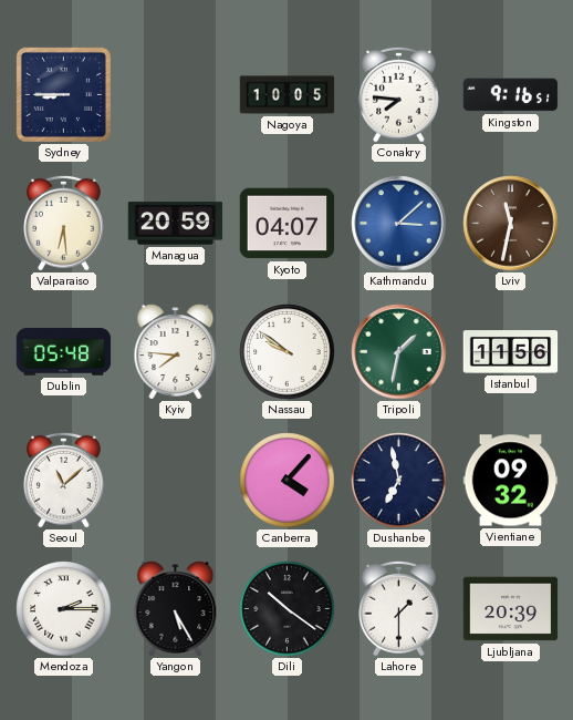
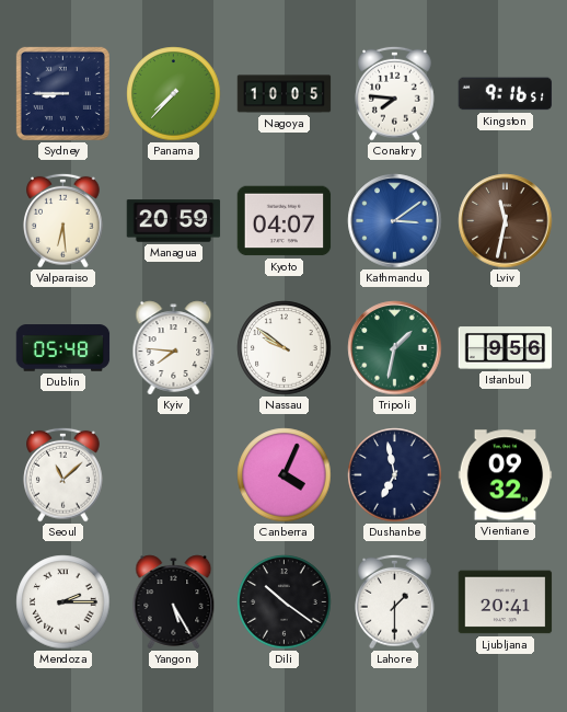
Panama: none -> 7:37 (174, 94)
Kathmandu: 3:08 -> 3:09 (395, 221)
Istanbul: 11:56 -> 9:56 (506, 348)
Canberra: 4:07 -> 4:04 (285, 475)
Ljubljana: 20:39 -> 20:41 (506, 602)
